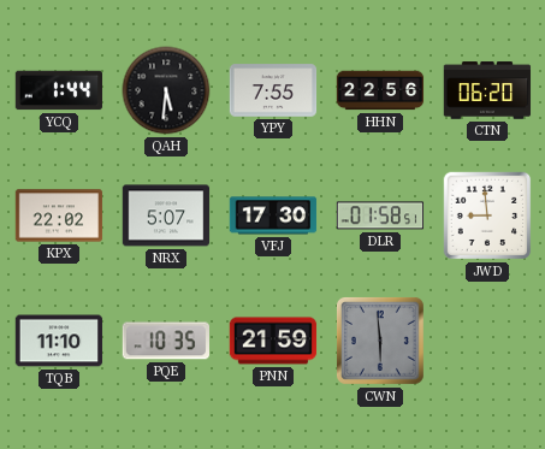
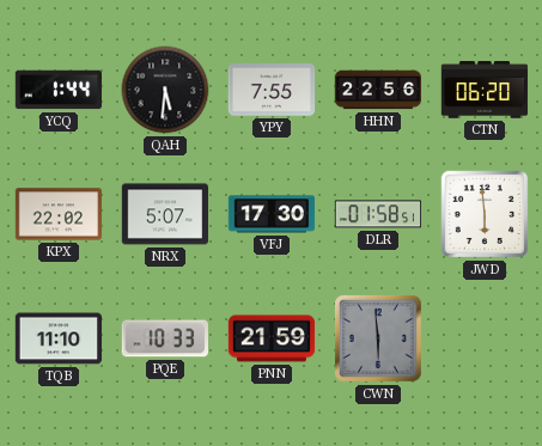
JWD: 8:59 -> 5:59 (485, 214)
PQE: 10:35 -> 10:33 (164, 338)
